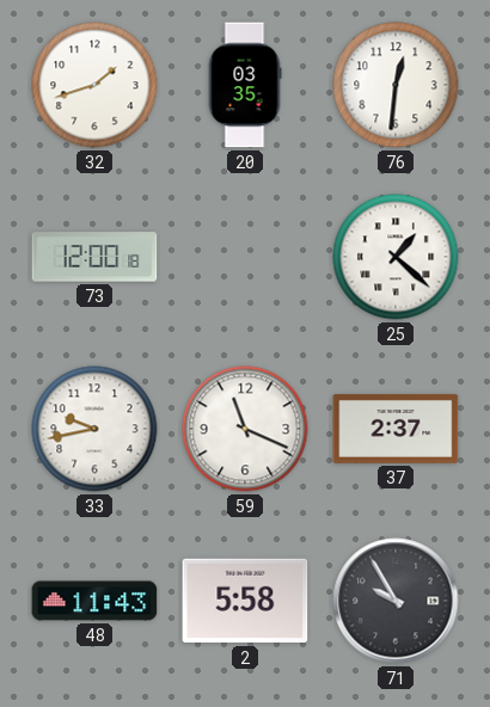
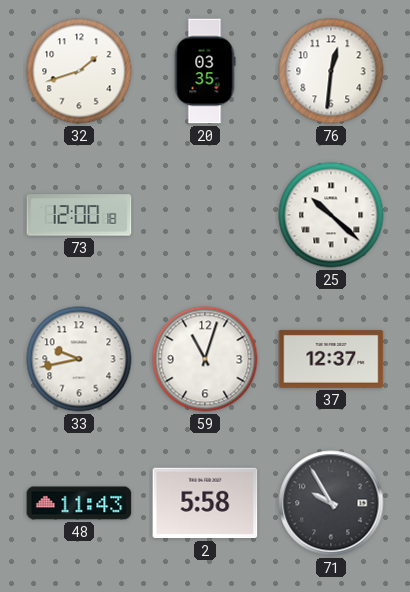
25: 1:22 -> 10:22 (331, 215)
59: 11:19 -> 11:03 (205, 359)
37: 2:37 -> 12:37 (331, 359)
